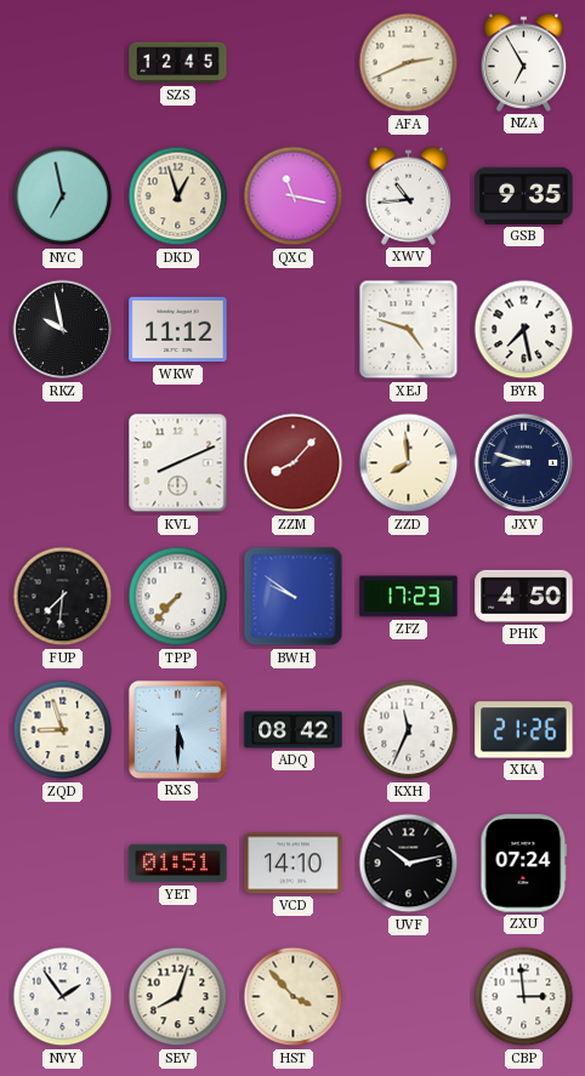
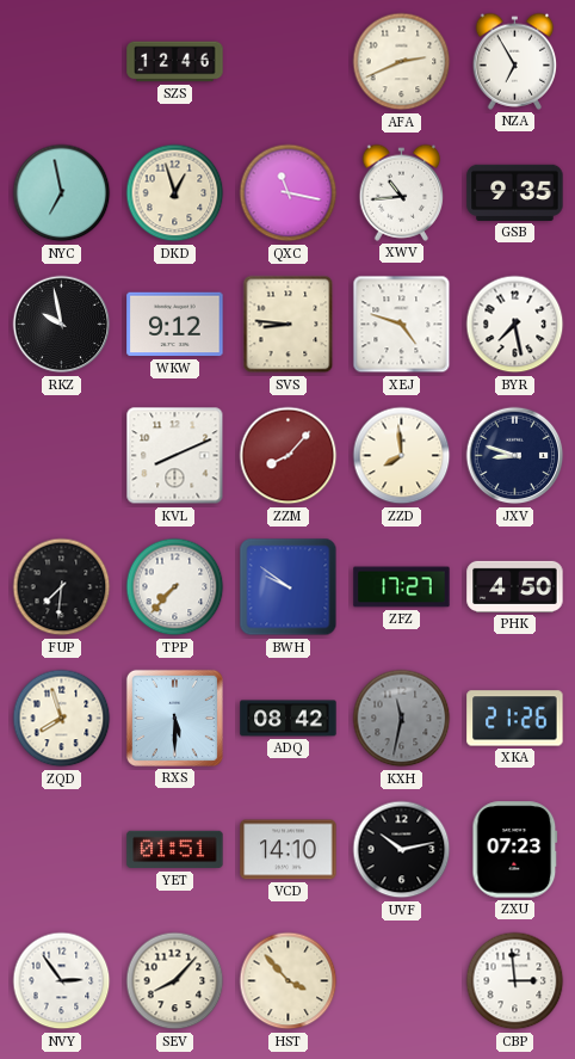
SZS: 12:45 -> 12:46 (175, 62)
WKW: 11:12 -> 9:12 (175, 325)
SVS: none -> 8:46 (289, 325)
ZFZ: 17:23 -> 17:27 (402, 587)
ZQD: 8:57 -> 7:57 (62, 719)
KXH: 11:34 -> 11:32 (402, 719)
KXH dial: white -> grey (402, 719)
ZXU: 07:24 -> 07:23 (515, 850)
NVY: 1:54 -> 2:54 (62, 981)
SEV: 8:03 -> 8:07 (175, 981)
